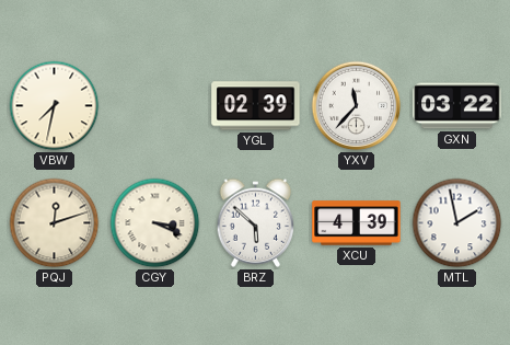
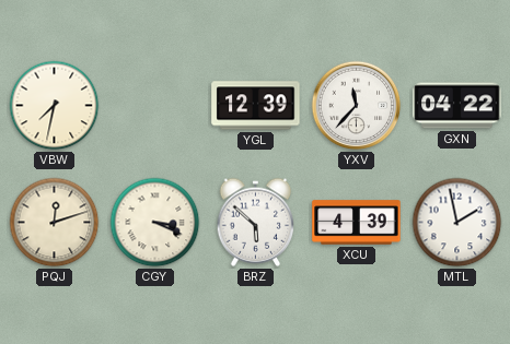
YGL: 02:39 -> 12:39 (256, 106)
GXN: 03:22 -> 04:22 (457, 106)
